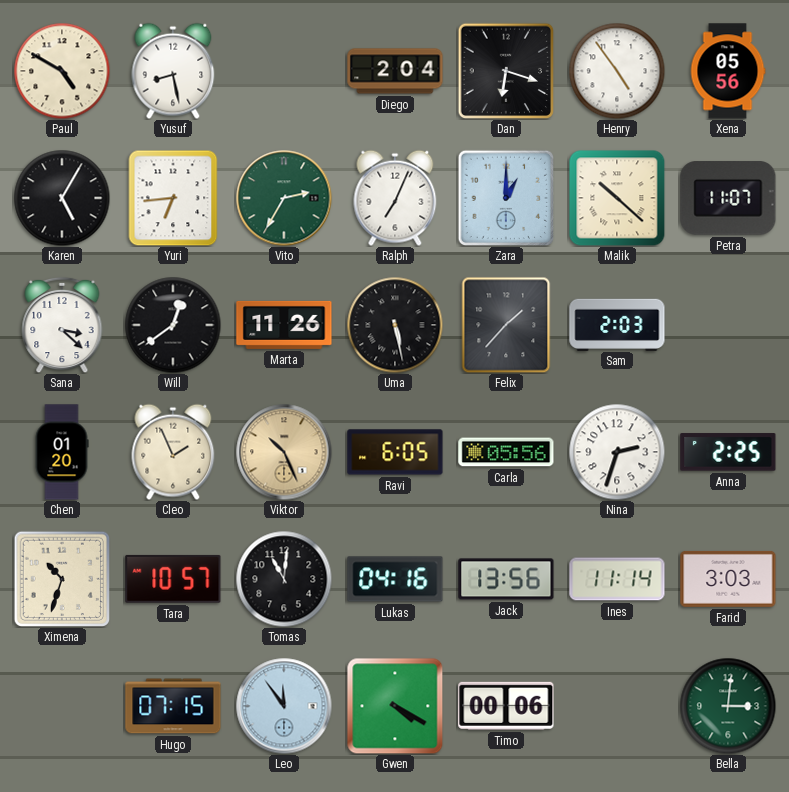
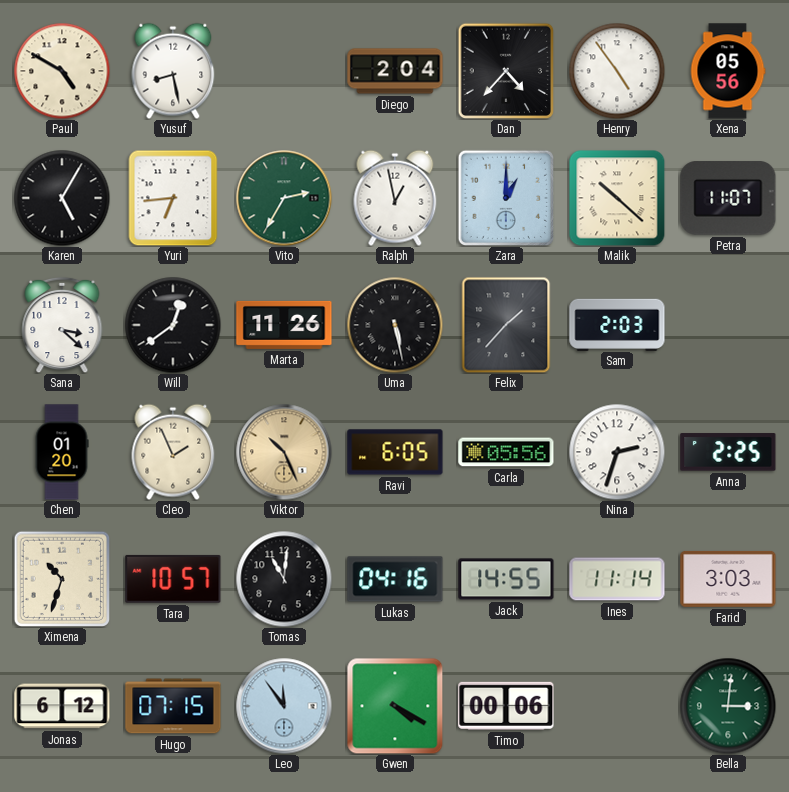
Dan: 6:18 -> 4:37 (506, 71)
Ralph: 7:04 -> 12:58 (395, 198)
Jack: 13:56 -> 14:55 (506, 579)
Jonas: none -> 6:12 (62, 706)
